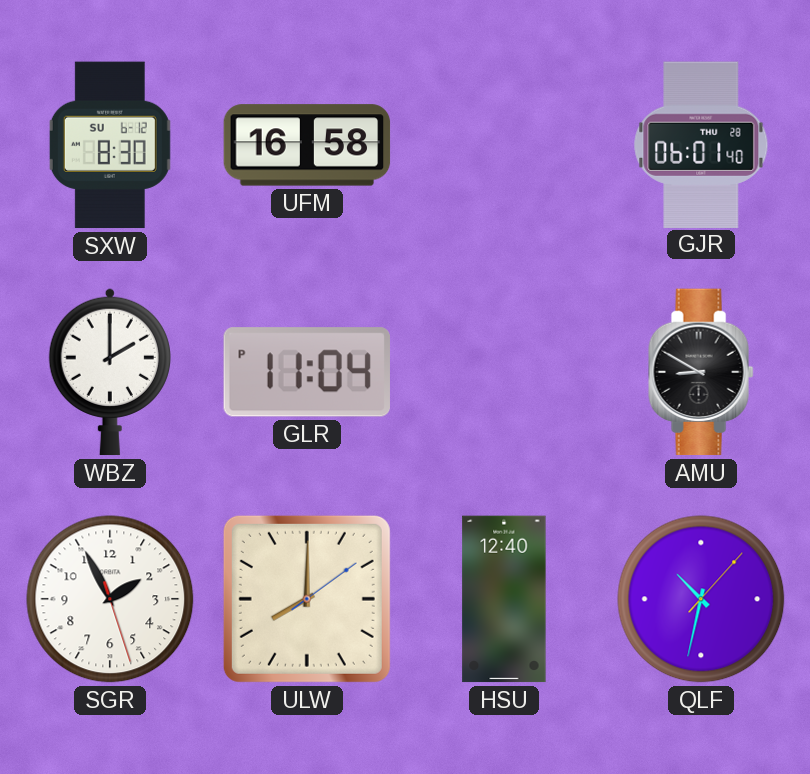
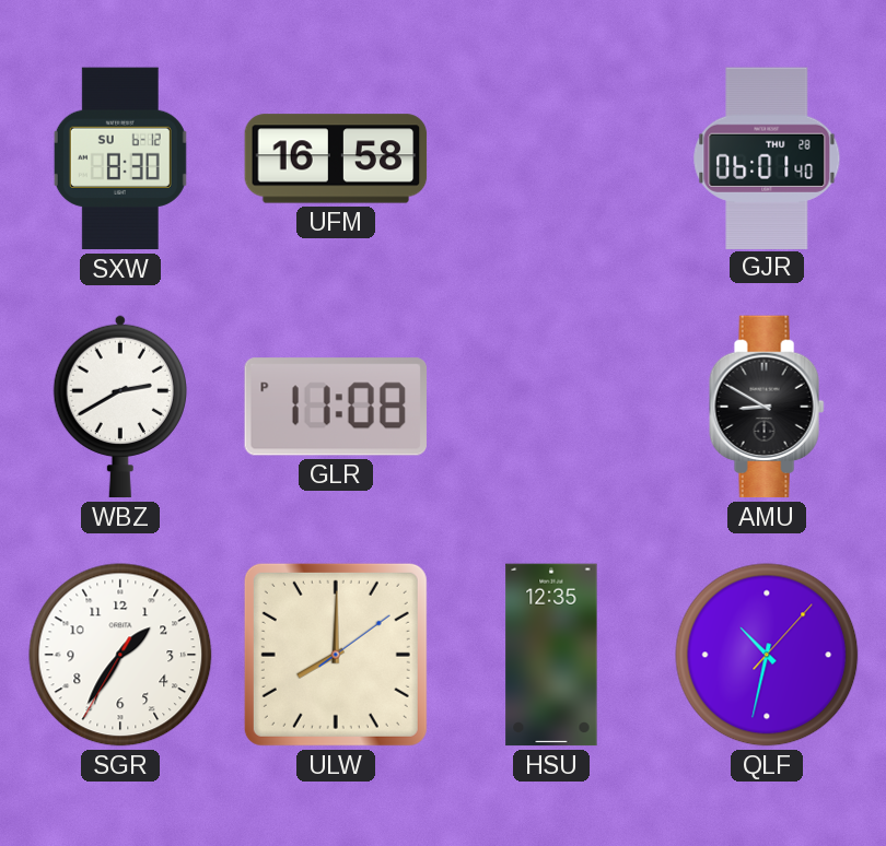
WBZ: 2:00 -> 2:40 (120, 407)
GLR: 11:04 -> 11:08 (336, 407)
SGR: 1:55 -> 1:35 (120, 655)
HSU: 12:40 -> 12:35 (551, 655)
